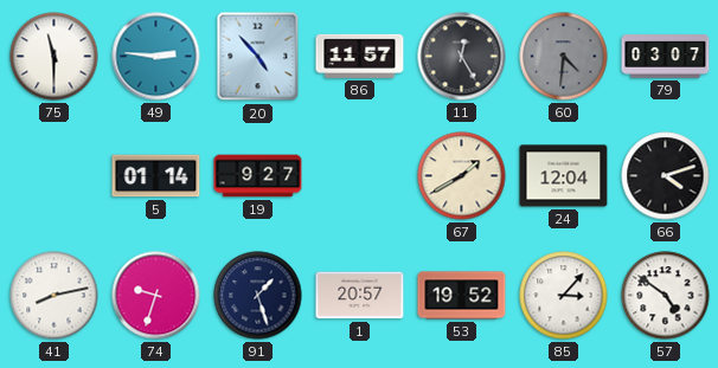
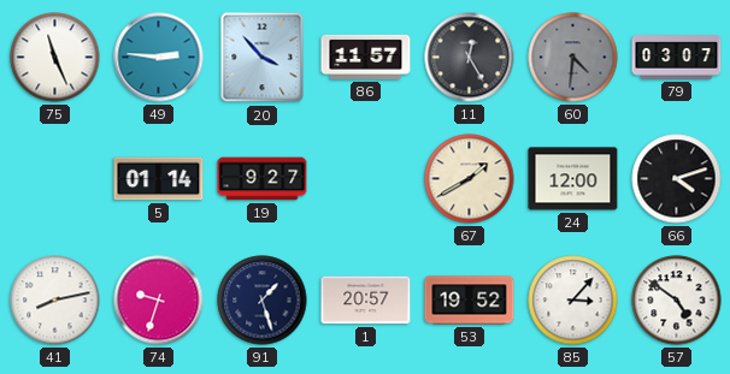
75: 11:30 -> 11:26 (55, 58)
20: 4:53 -> 3:53 (263, 58)
24: 12:04 -> 12:00 (573, 179)
